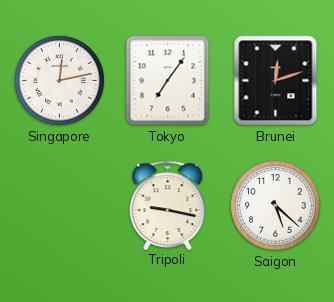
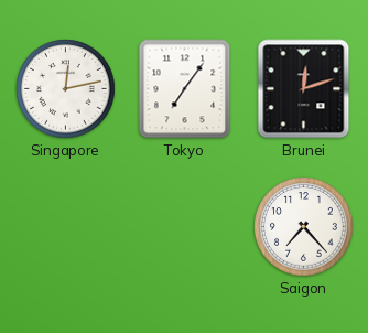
Tripoli: 9:17 -> none (168, 205)
Saigon: 5:22 -> 7:23 (304, 227)
